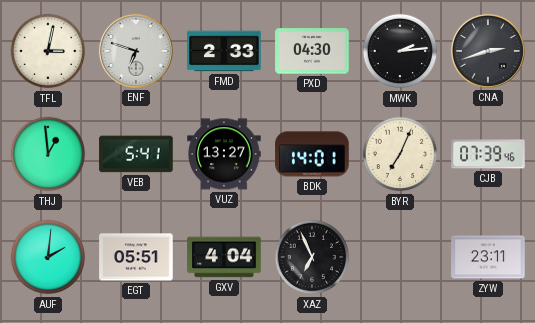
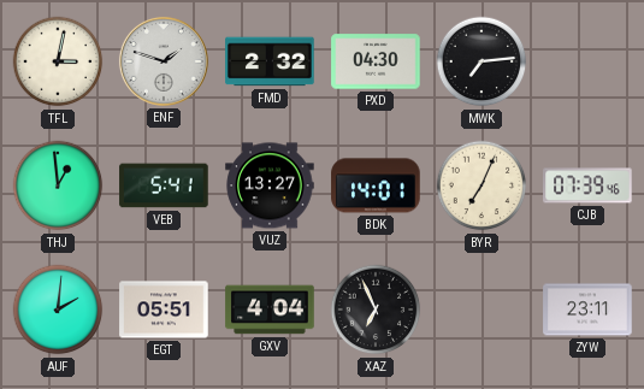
ENF: 6:48 -> 1:48 (164, 61)
FMD: 2:33 -> 2:32 (270, 61)
MWK: 2:14 -> 7:14 (481, 61)
CNA: 2:42 -> none (488, 51)
